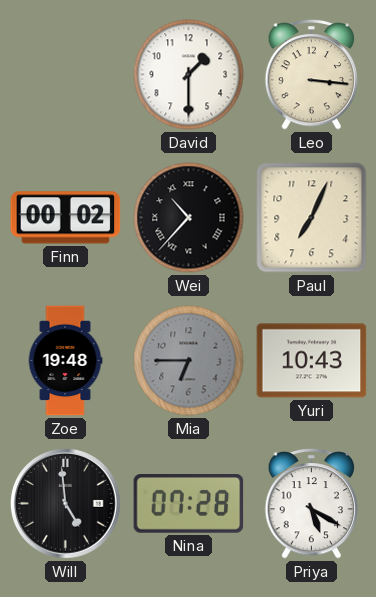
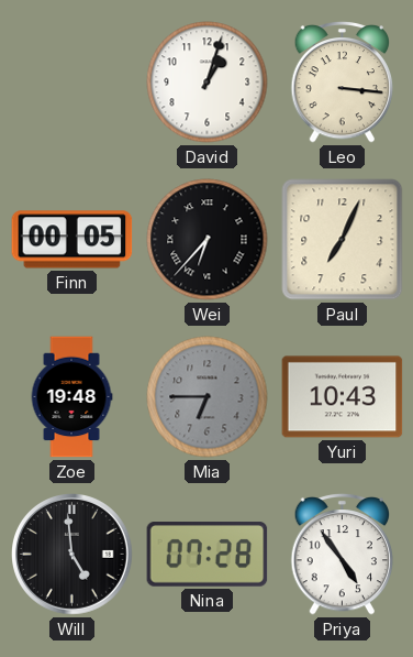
David: 1:30 -> 1:03 (208, 83)
Finn: 00:02 -> 00:05 (72, 240)
Wei: 10:37 -> 6:37 (208, 240)
Priya: 5:20 -> 4:54 (342, 554)
